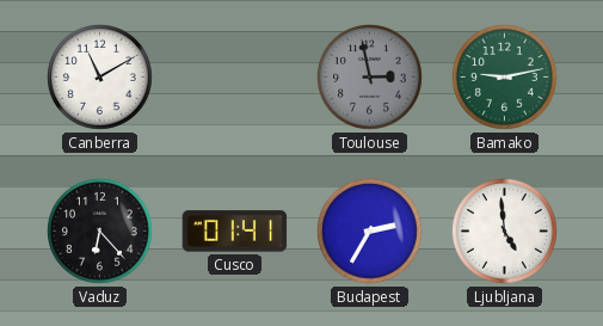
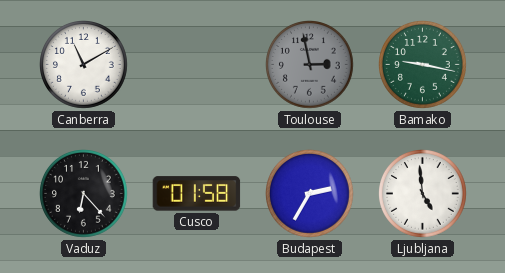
Bamako: 9:13 -> 9:17 (423, 65)
Cusco: 01:41 -> 01:58 (197, 194)
